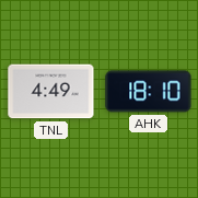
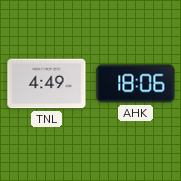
AHK: 18:10 -> 18:06 (136, 84)
